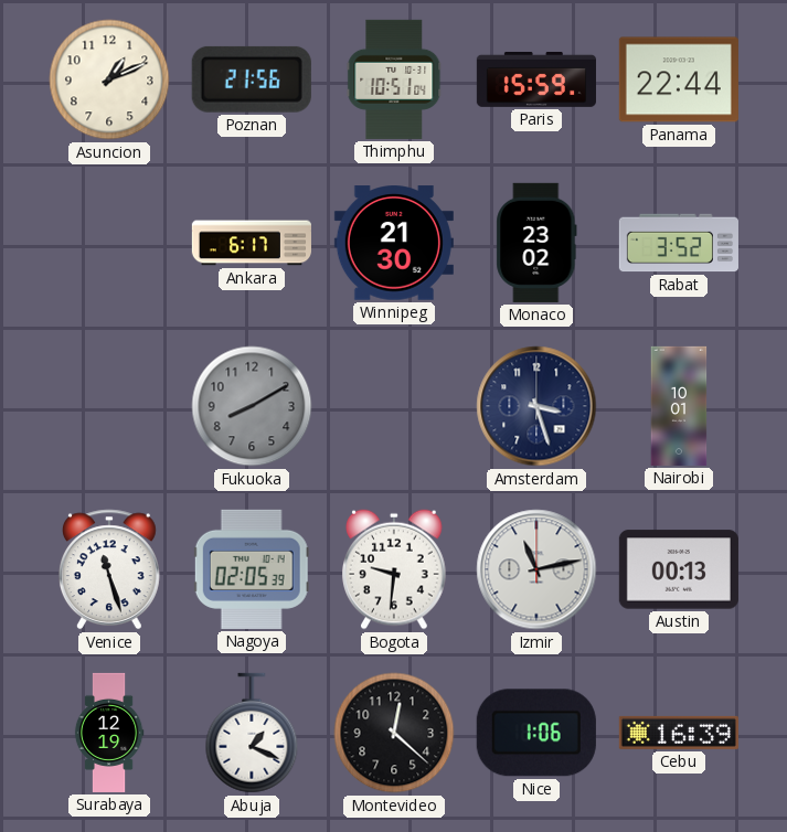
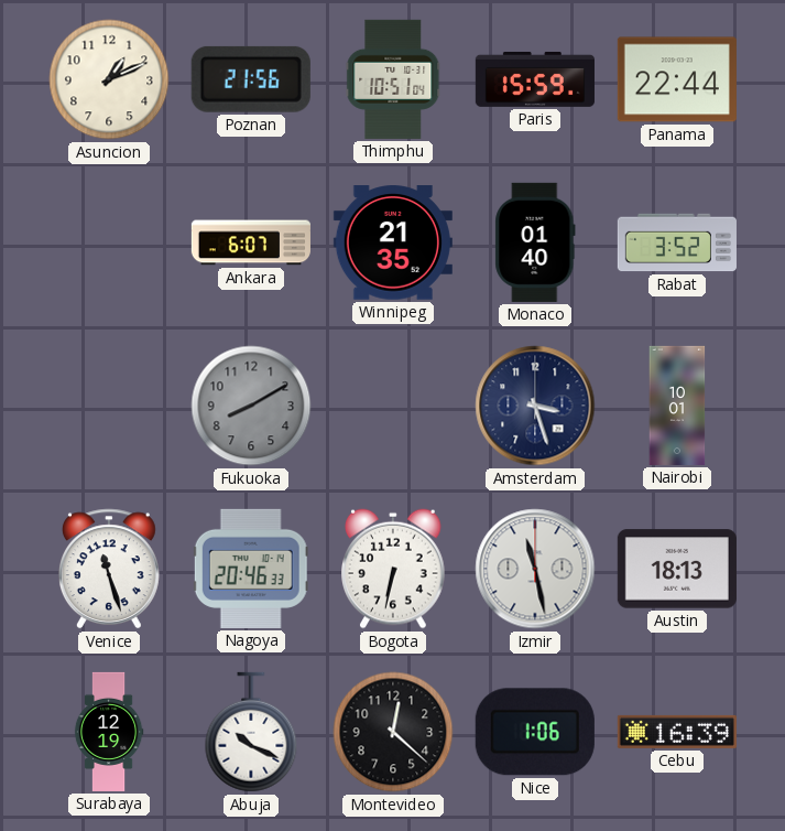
Ankara: 6:17 -> 6:07 (251, 242)
Winnipeg: 21:30 -> 21:35 (393, 242)
Monaco: 23:02 -> 01:40 (535, 242)
Nagoya: 02:05 -> 20:46 (251, 569)
Bogota: 9:31 -> 6:32 (394, 569)
Izmir: 11:13 -> 11:28 (535, 569)
Austin: 00:13 -> 18:13 (677, 569)
Abuja: 1:19 -> 10:19 (251, 732)
